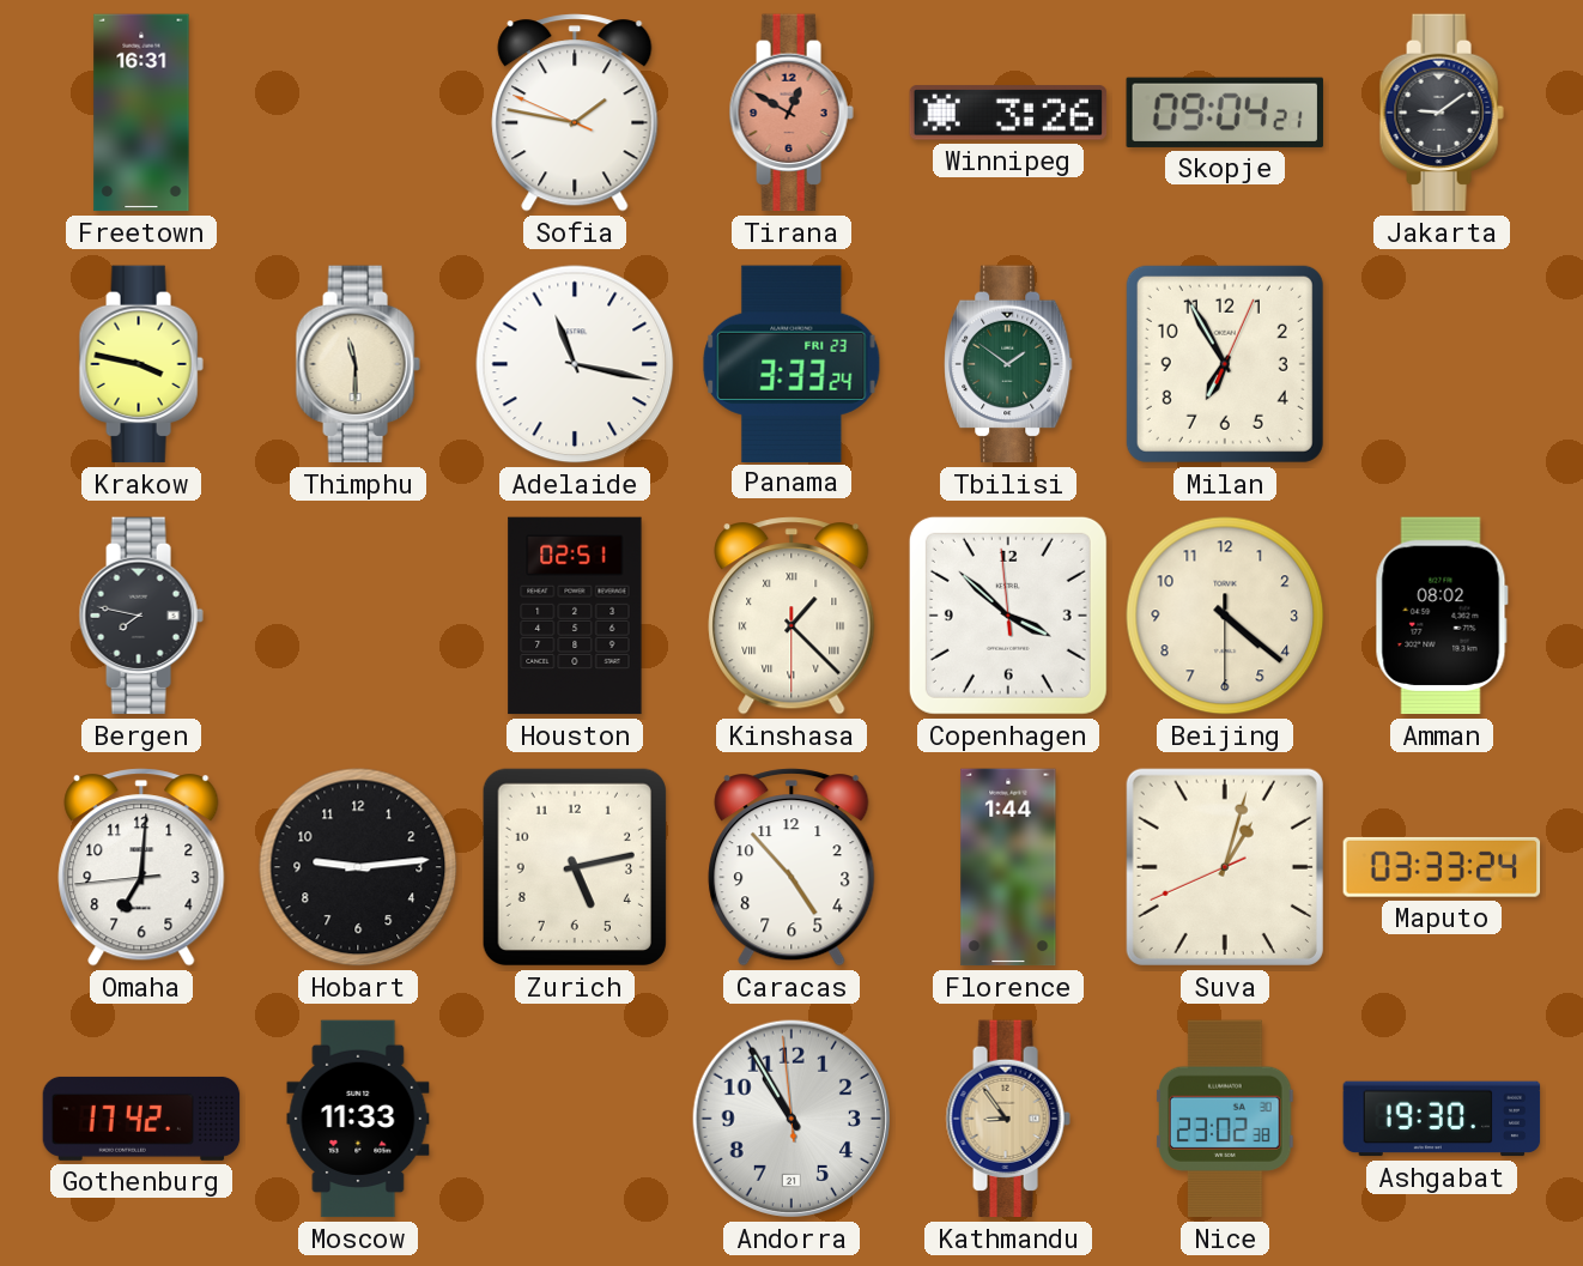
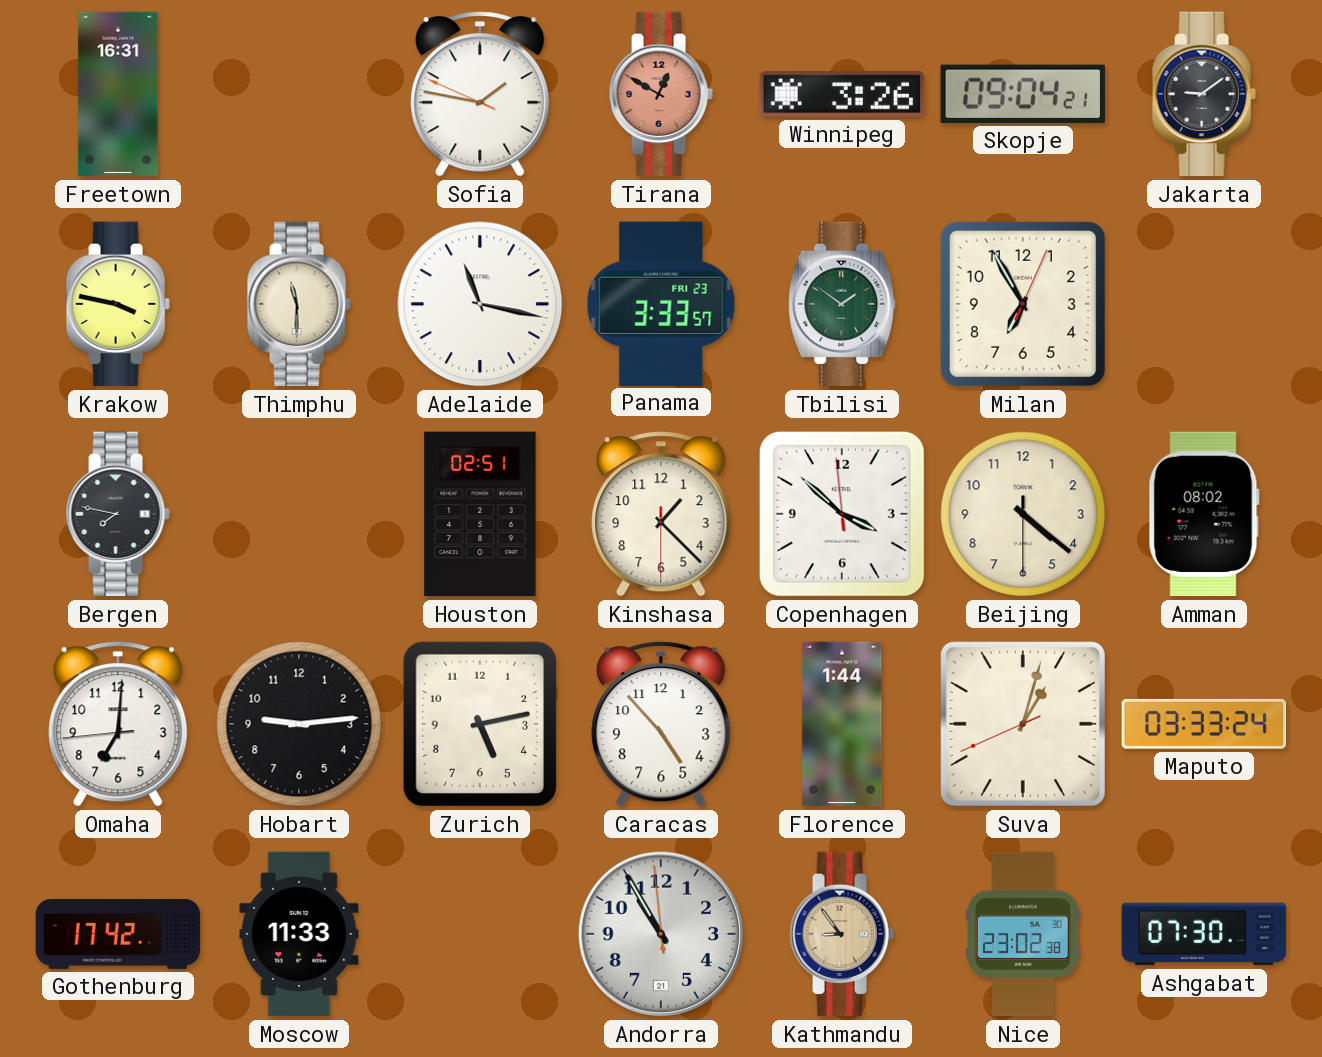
Panama: 3:33:24 -> 3:33:57 (661, 303)
Kinshasa numerals: Roman -> Arabic (661, 514)
Ashgabat: 19:30 -> 07:30 (1204, 934)
